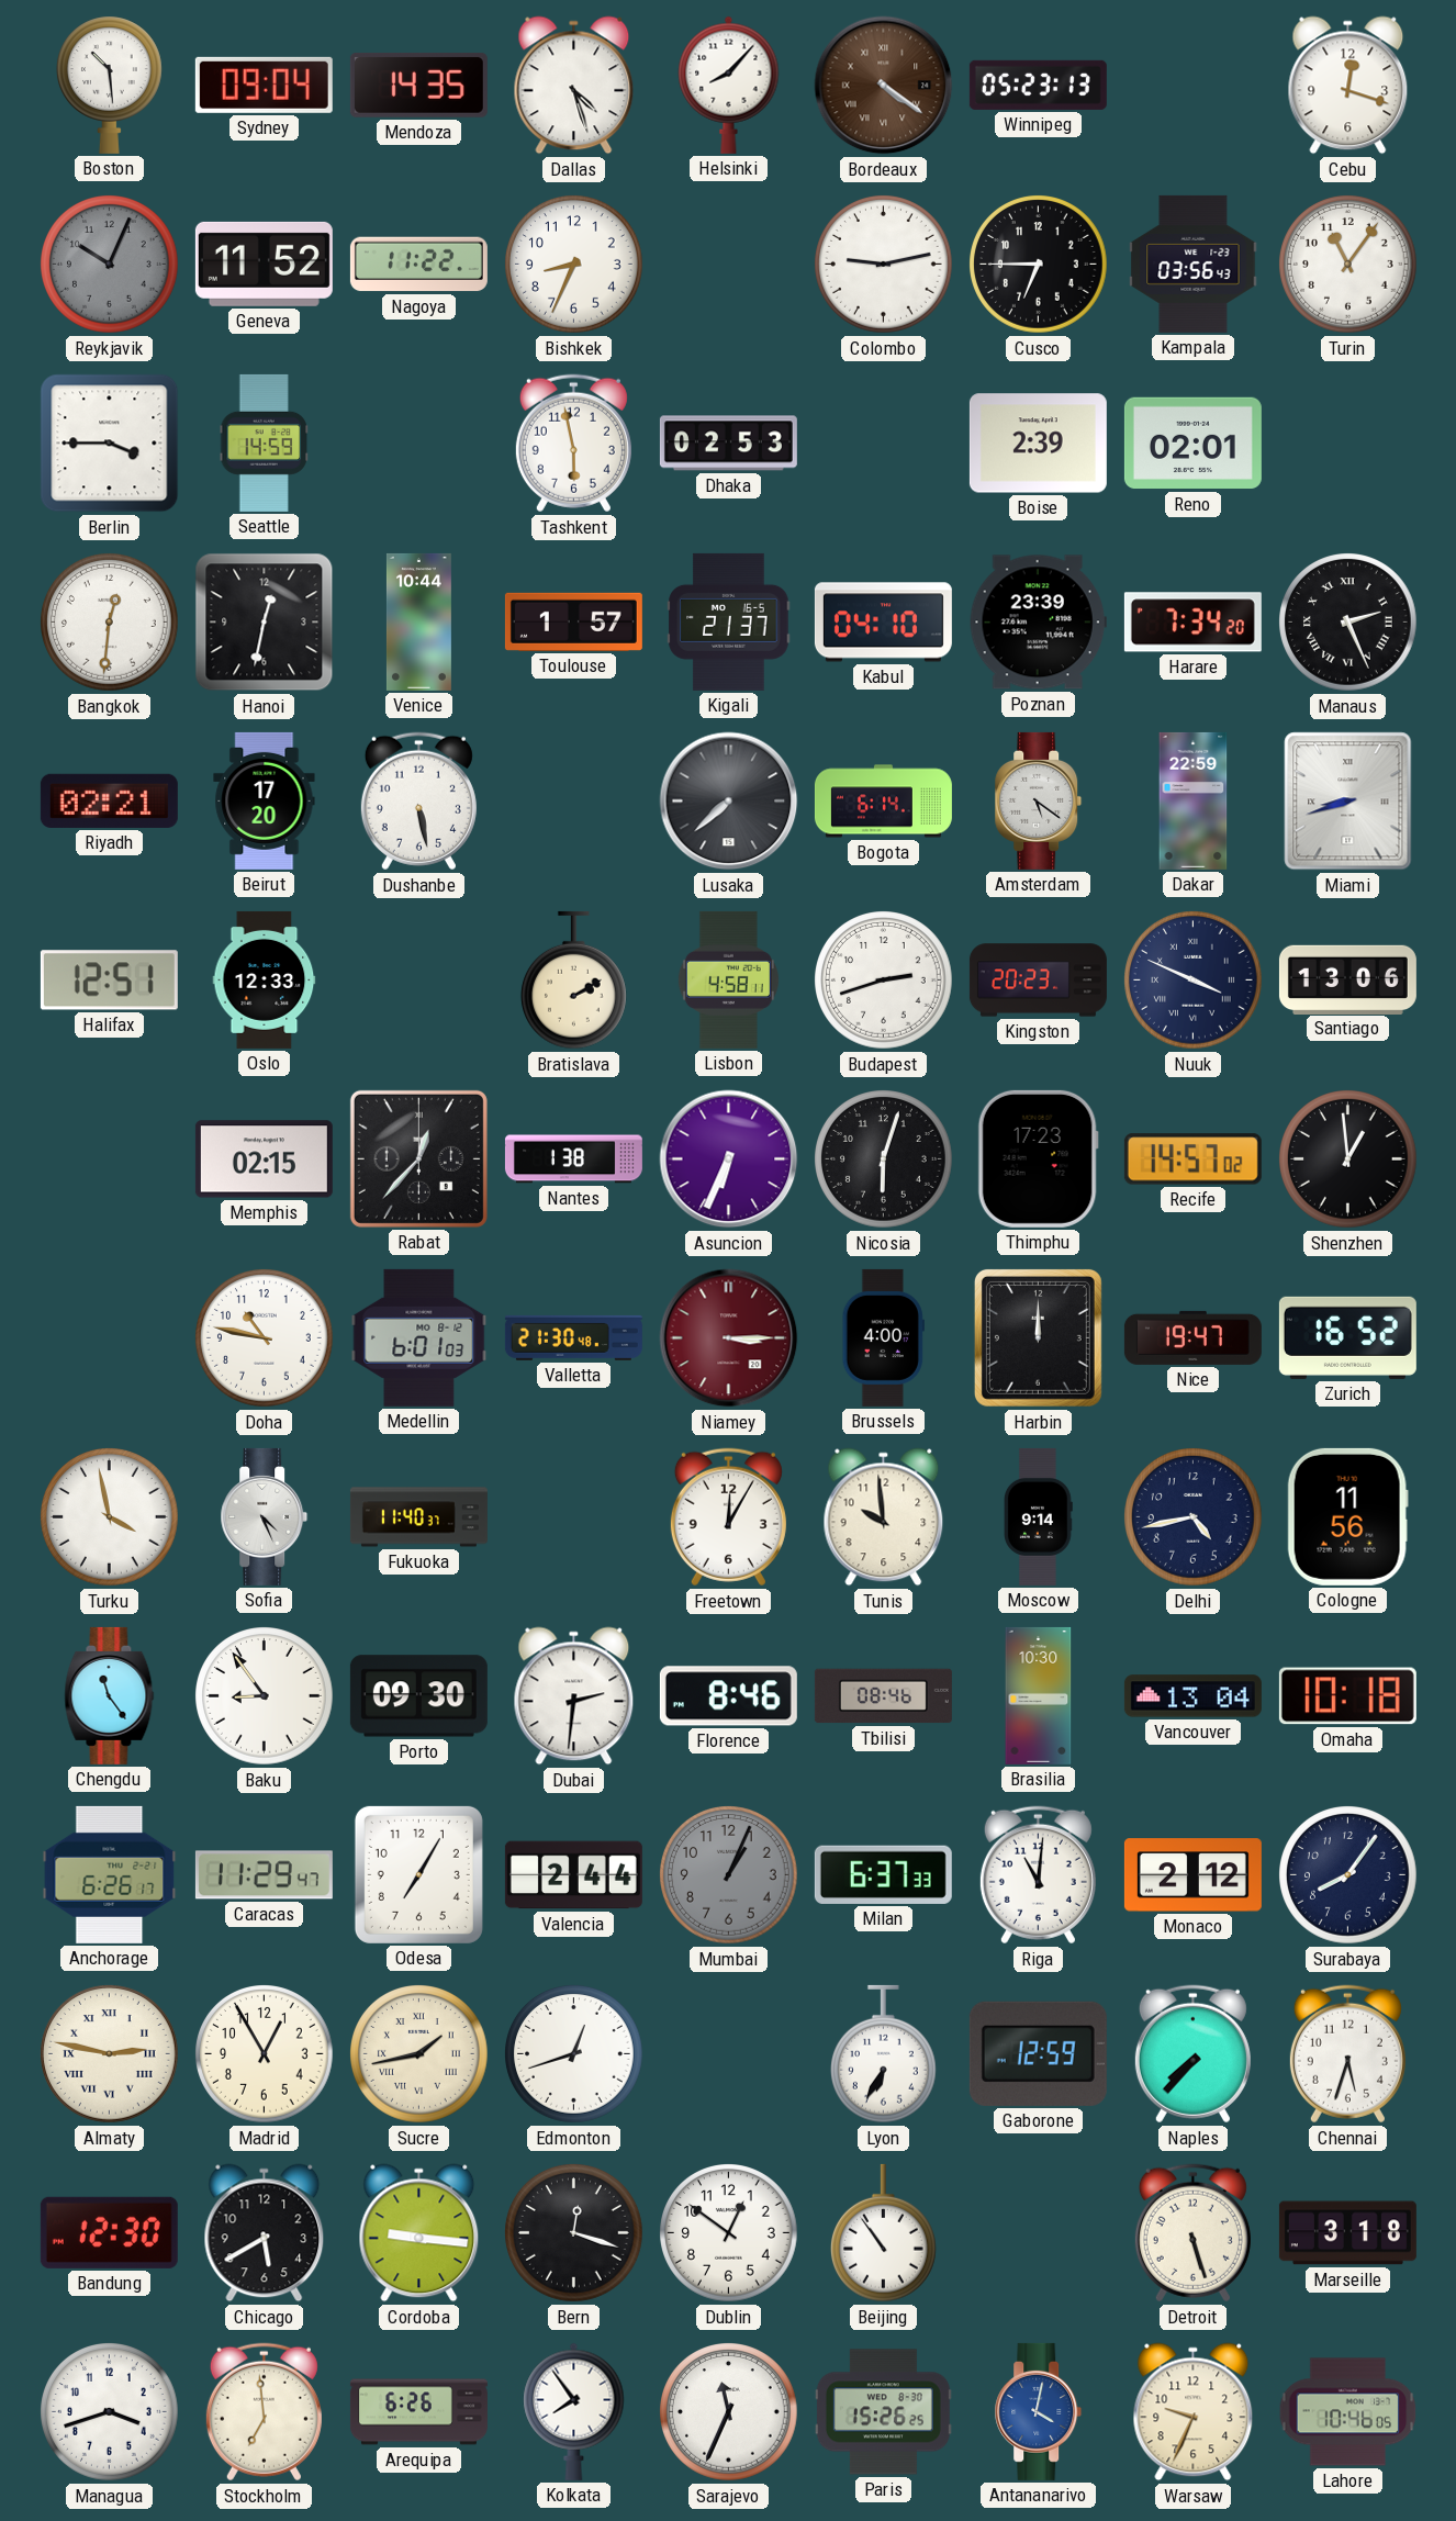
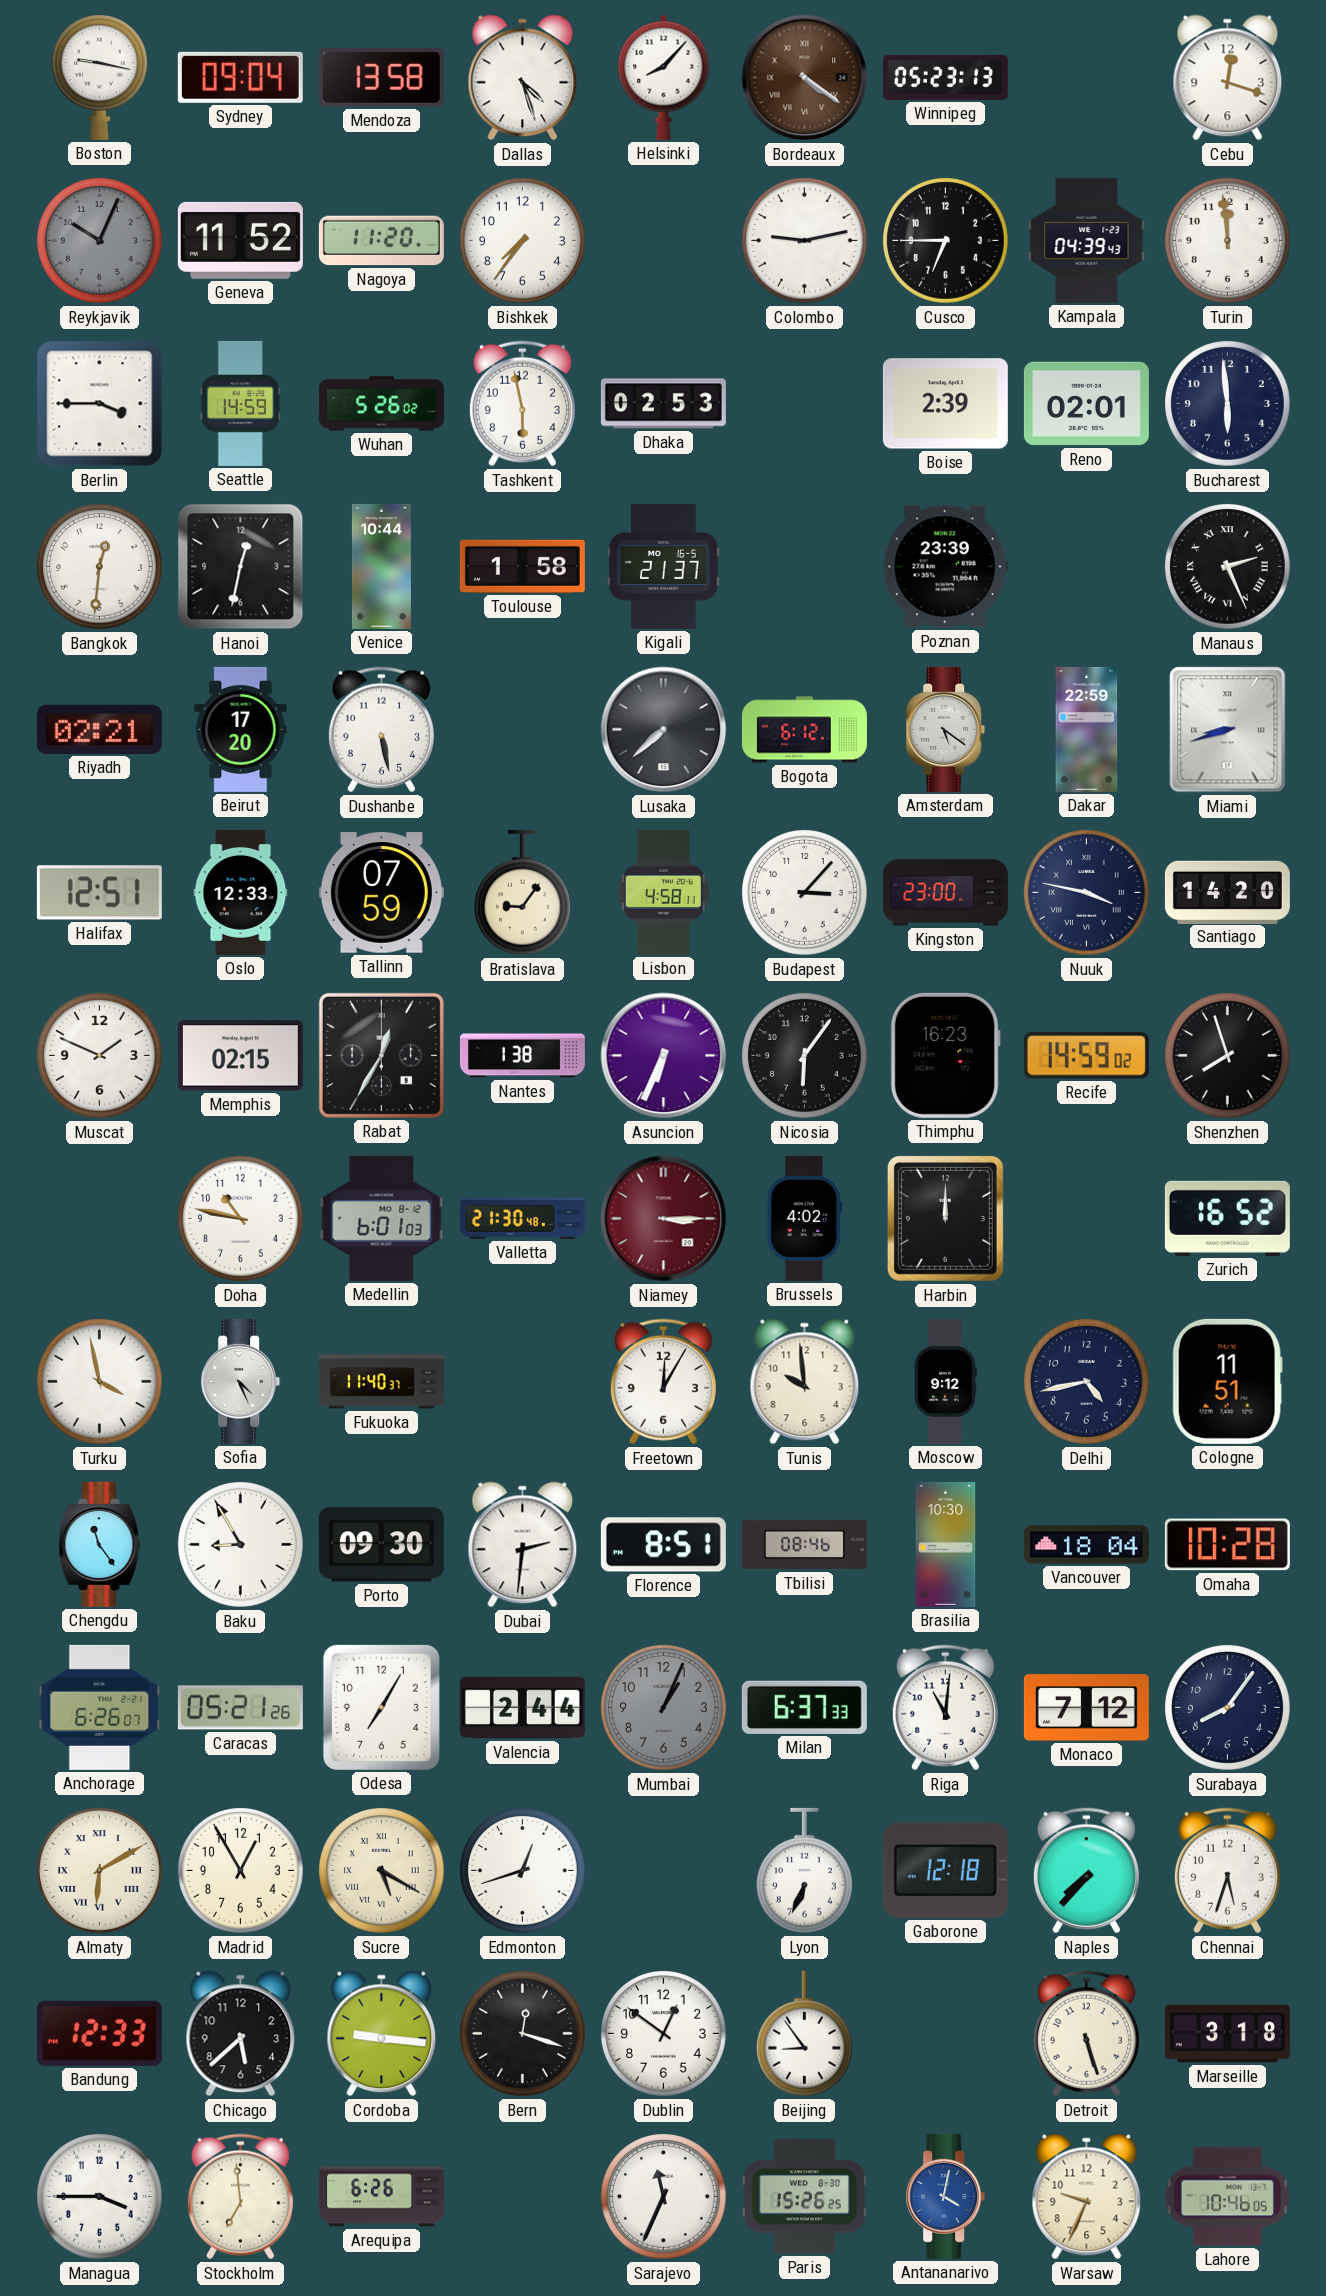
Boston: 10:29 -> 9:17 (99, 77)
Mendoza: 14:35 -> 13:58 (381, 78)
Nagoya: 11:22 -> 11:20 (381, 241)
Bishkek: 8:34 -> 7:36 (523, 241)
Kampala: 03:56 -> 04:39 (1087, 240)
Turin: 11:06 -> 11:59 (1228, 241)
Wuhan: none -> 5:26 (381, 404)
Bucharest: none -> 5:59 (1228, 404)
Toulouse: 1:57 -> 1:58 (522, 566)
Kabul: 04:10 -> none (883, 623)
Harare: 7:34 -> none (1192, 623)
Bogota: 6:14 -> 6:12 (804, 730)
Tallinn: none -> 07:59 (381, 893)
Bratislava: 2:10 -> 9:06 (522, 893)
Budapest: 2:42 -> 3:07 (805, 893)
Kingston: 20:23 -> 23:00 (945, 893)
Nuuk: 3:49 -> 3:47 (1087, 893)
Santiago: 13:06 -> 14:20 (1227, 892)
Muscat: none -> 1:49 (100, 1056)
Rabat: 12:37 -> 12:35 (381, 1055)
Nicosia: 6:03 -> 6:06 (805, 1056)
Thimphu: 17:23 -> 16:23 (945, 1055)
Recife: 14:57 -> 14:59 (1086, 1056)
Shenzhen: 12:59 -> 7:57 (1228, 1056)
Brussels: 4:00 -> 4:02 (804, 1218)
Nice: 19:47 -> none (1192, 1337)
Moscow: 9:14 -> 9:12 (946, 1381)
Cologne: 11:56 -> 11:51 (1227, 1381)
Baku: 8:54 -> 8:55 (241, 1545)
Florence: 8:46 -> 8:51 (663, 1545)
Vancouver: 13:04 -> 18:04 (1086, 1545)
Omaha: 10:18 -> 10:28 (1227, 1545)
Anchorage: 6:26:17 -> 6:26:07 (100, 1707)
Caracas: 11:29 -> 05:21 (240, 1708)
Monaco: 2:12 -> 7:12 (1086, 1708)
Almaty: 2:47 -> 6:10 (100, 1871)
Sucre: 1:43 -> 5:20 (382, 1871)
Lyon: 6:35 -> 6:34 (804, 1871)
Gaborone: 12:59 -> 12:18 (945, 1870)
Bandung: 12:30 -> 12:33 (99, 2033)
Chicago: 5:40 -> 5:38 (241, 2034)
Beijing: 10:54 -> 8:54 (804, 2034)
Managua: 3:42 -> 3:45 (100, 2197)
Kolkata: 7:54 -> none (574, 2411)
